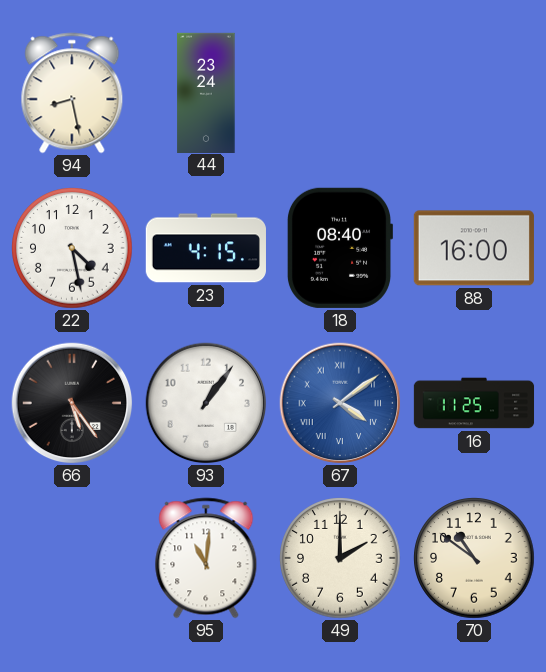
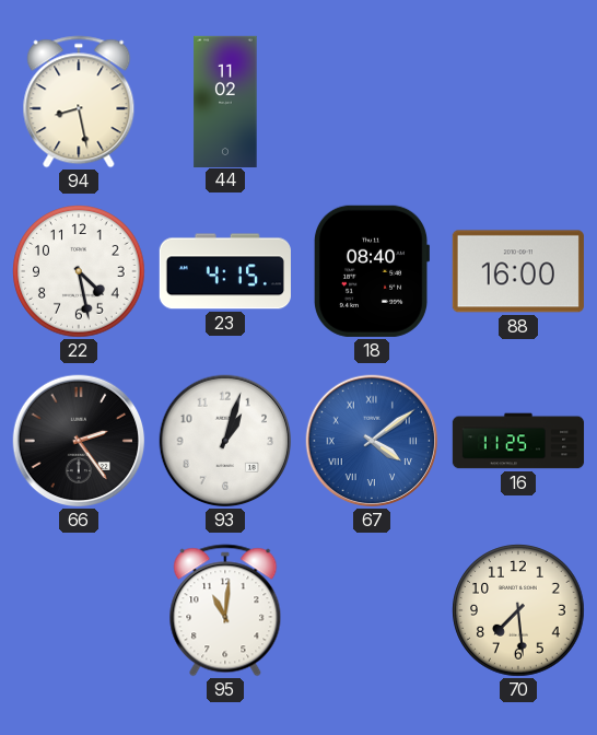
44: 23:24 -> 11:02 (225, 101)
66: 5:24 -> 2:24 (79, 441)
93: 1:06 -> 1:03 (225, 441)
49: 2:00 -> none (340, 558)
70: 10:51 -> 7:29 (518, 610)
